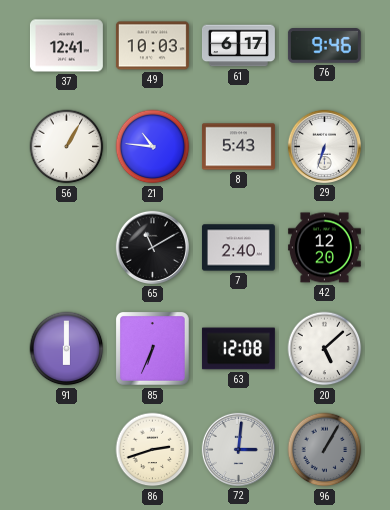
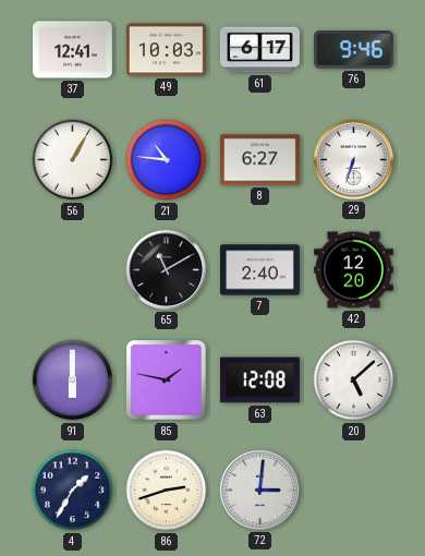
8: 5:43 -> 6:27 (259, 160)
85: 6:34 -> 1:47 (167, 380)
4: none -> 1:35 (73, 491)
96: 1:05 -> none (325, 450)
